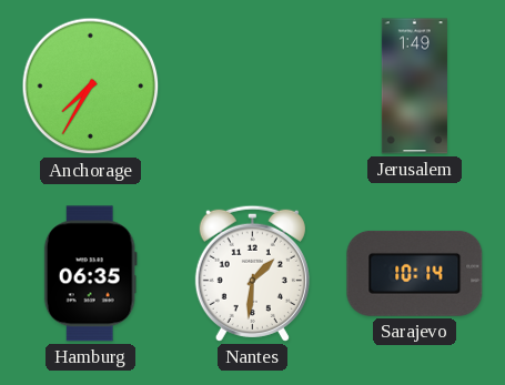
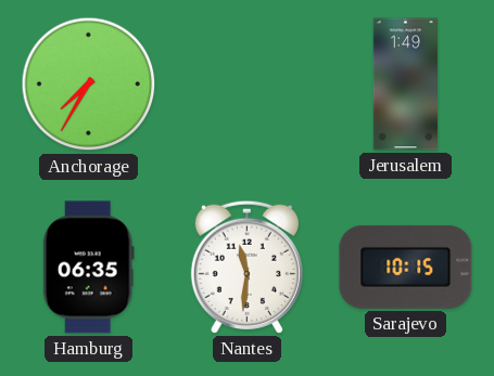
Nantes: 1:31 -> 11:31 (246, 267)
Sarajevo: 10:14 -> 10:15 (406, 267)
